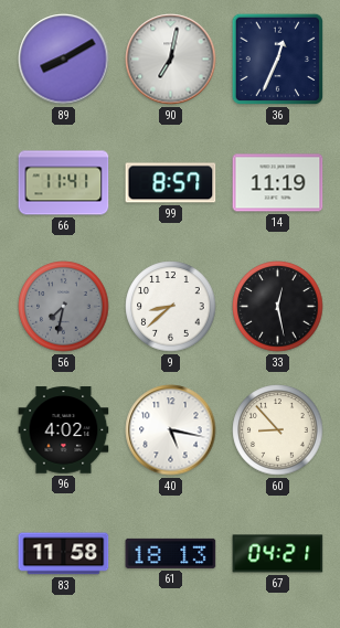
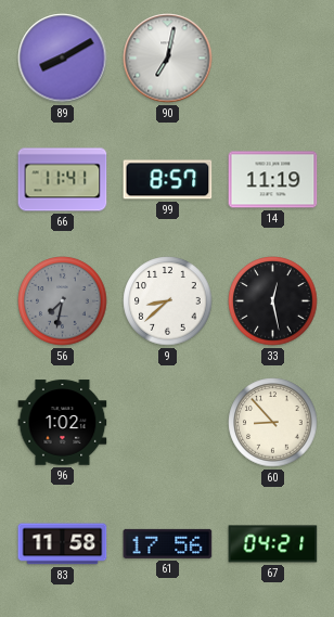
36: 12:34 -> none (278, 60)
96: 4:02 -> 1:02 (63, 423)
40: 5:17 -> none (171, 430)
61: 18:13 -> 17:56 (168, 543)
